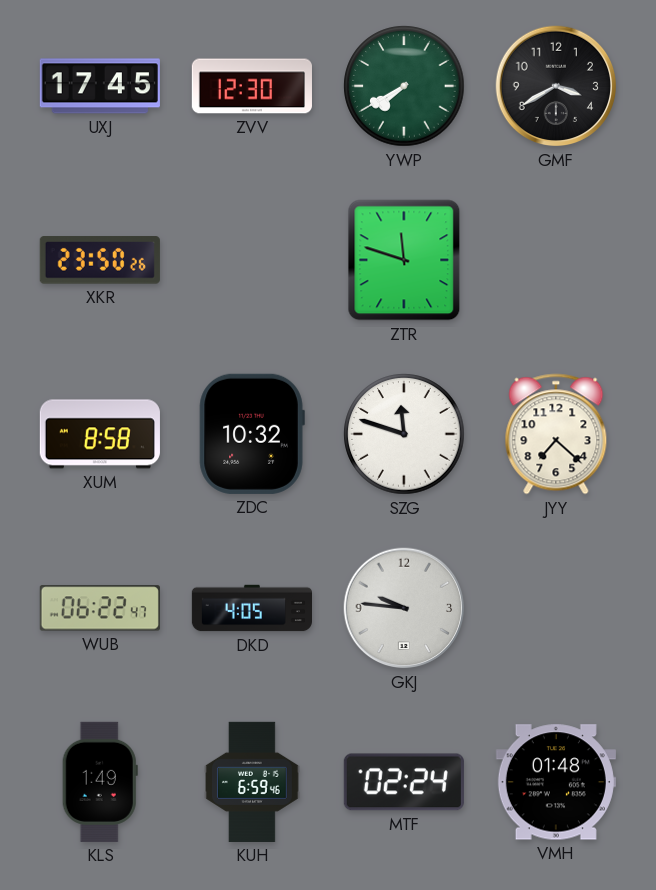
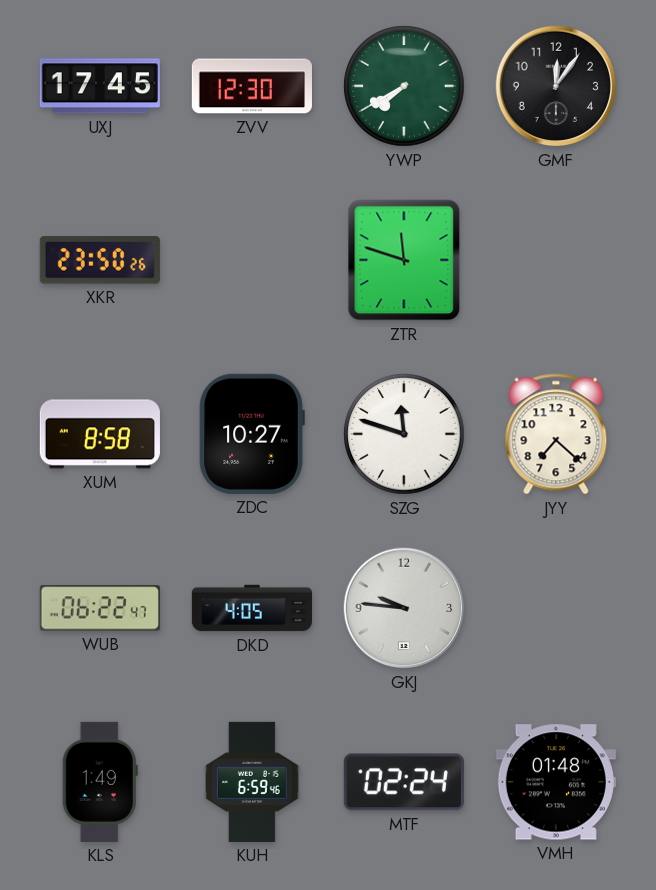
GMF: 3:40 -> 12:06 (556, 86)
ZDC: 10:32 -> 10:27 (252, 434)
